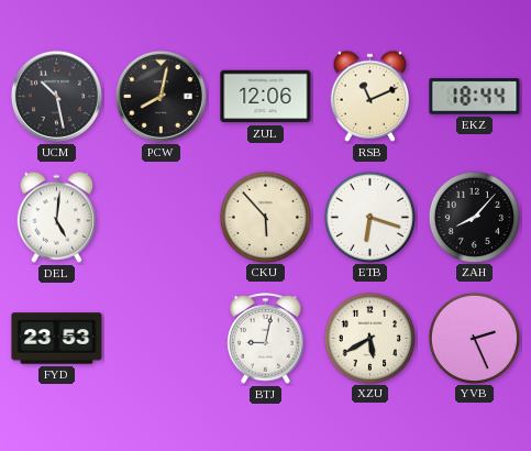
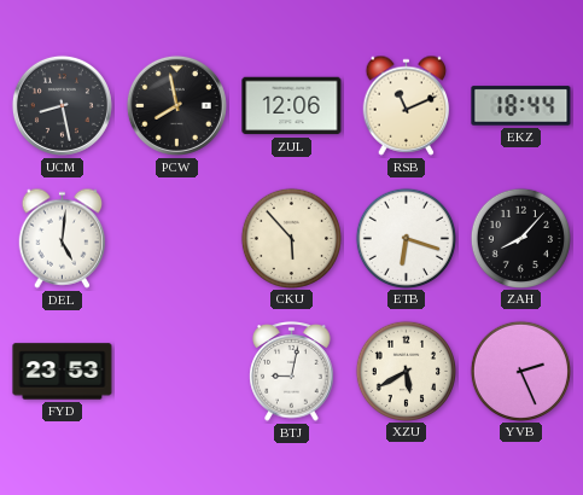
UCM: 10:28 -> 8:28 (62, 105)
PCW: 8:02 -> 7:58 (176, 105)
